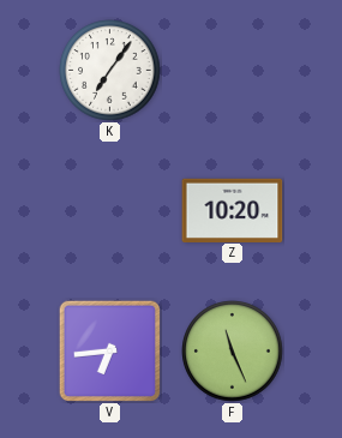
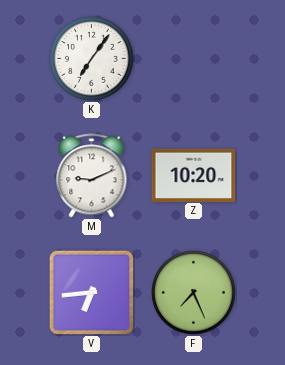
M: none -> 9:11 (92, 176)
F: 11:26 -> 7:26 (194, 293)
